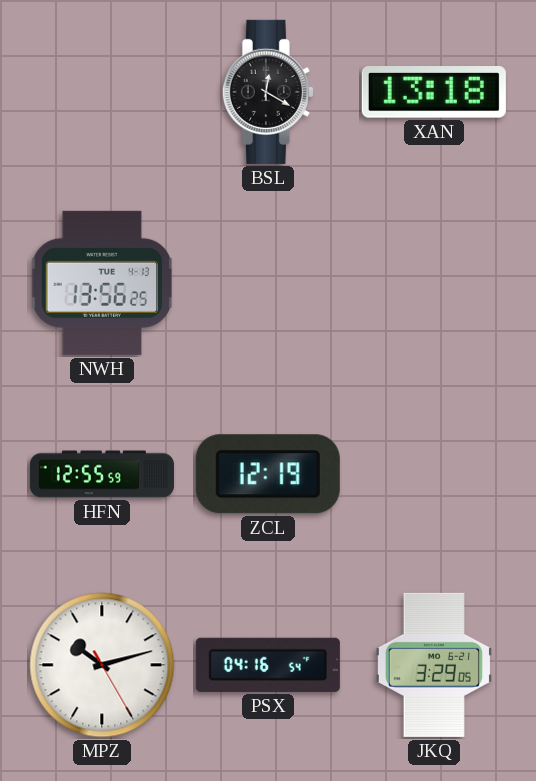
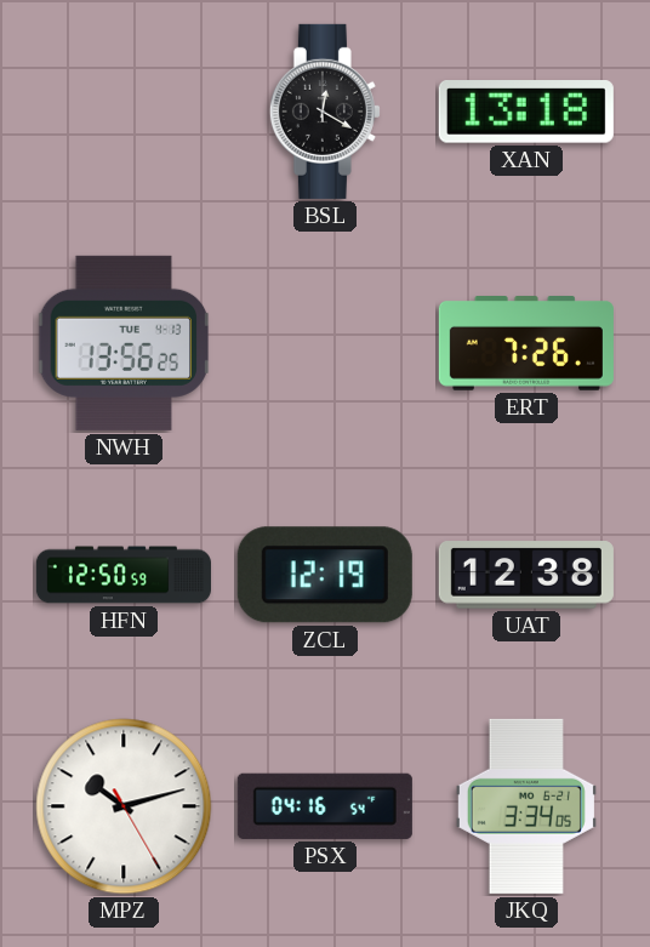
ERT: none -> 7:26 (526, 344)
HFN: 12:55 -> 12:50 (124, 575)
UAT: none -> 12:38 (526, 575)
JKQ: 3:29 -> 3:34 (526, 806)
